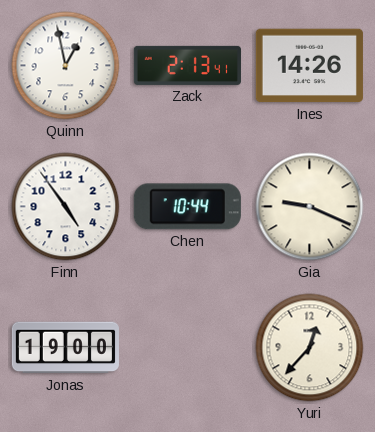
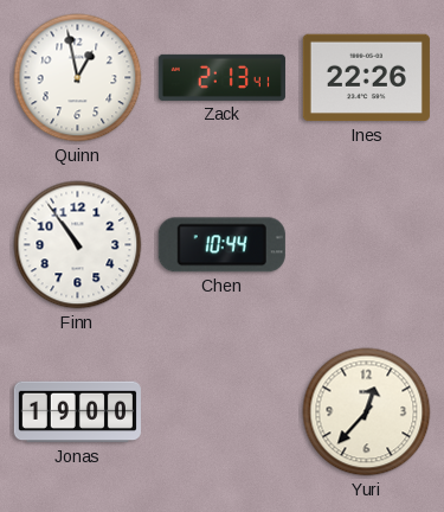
Ines: 14:26 -> 22:26 (366, 78)
Finn: 4:54 -> 10:54 (78, 245)
Gia: 9:19 -> none (310, 207)
